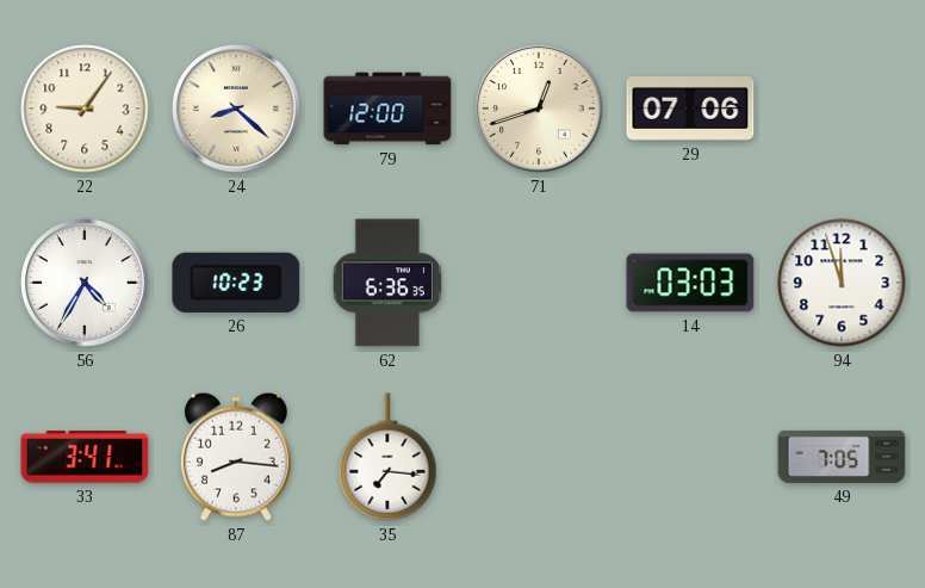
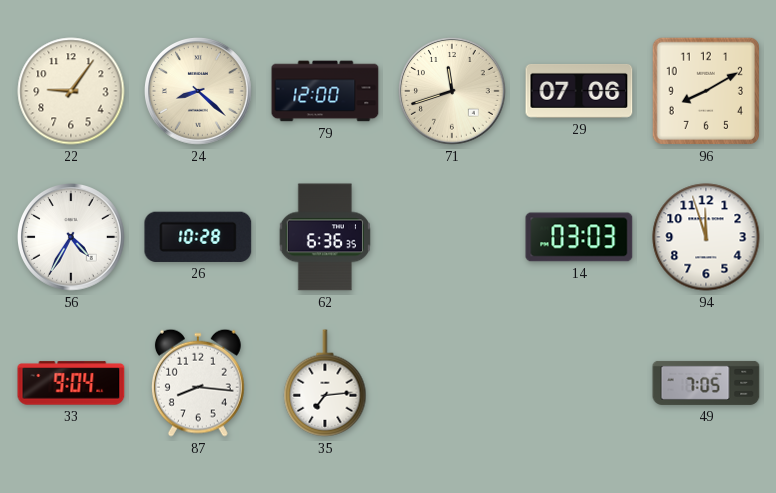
71: 12:42 -> 11:42 (453, 92)
96: none -> 8:10 (706, 91)
26: 10:23 -> 10:28 (198, 237)
33: 3:41 -> 9:04 (71, 383)
35: 7:16 -> 7:14 (325, 383)
